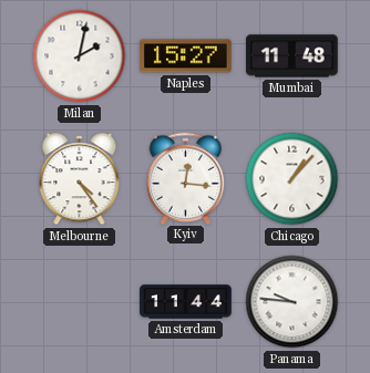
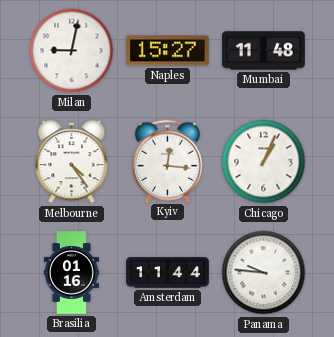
Milan: 2:02 -> 9:02 (72, 51)
Chicago: 1:07 -> 1:04 (264, 162)
Brasilia: none -> 01:16 (71, 273)
